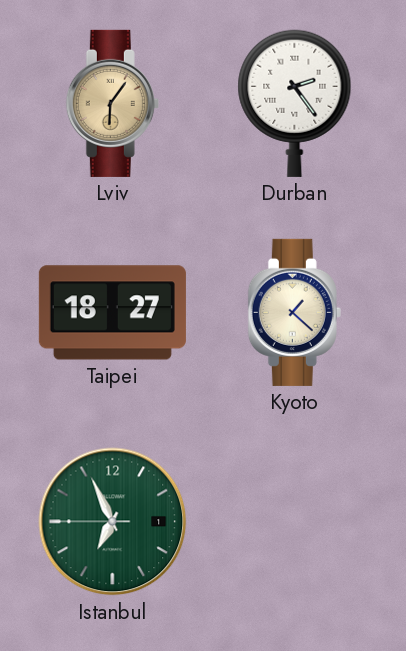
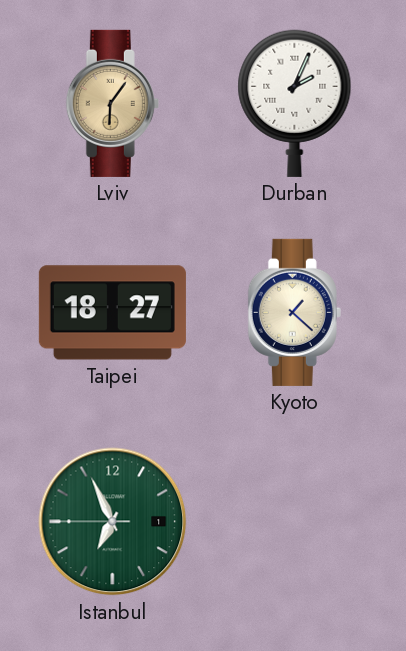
Durban: 2:24 -> 2:04 (295, 103)
